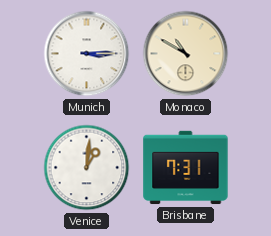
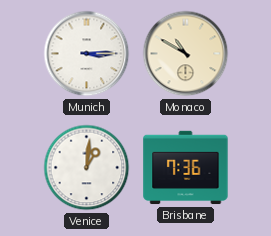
Brisbane: 7:31 -> 7:36 (186, 168)
